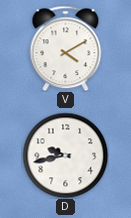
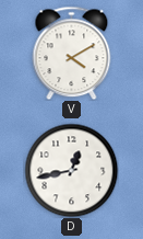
D: 9:43 -> 12:43 (71, 170)
